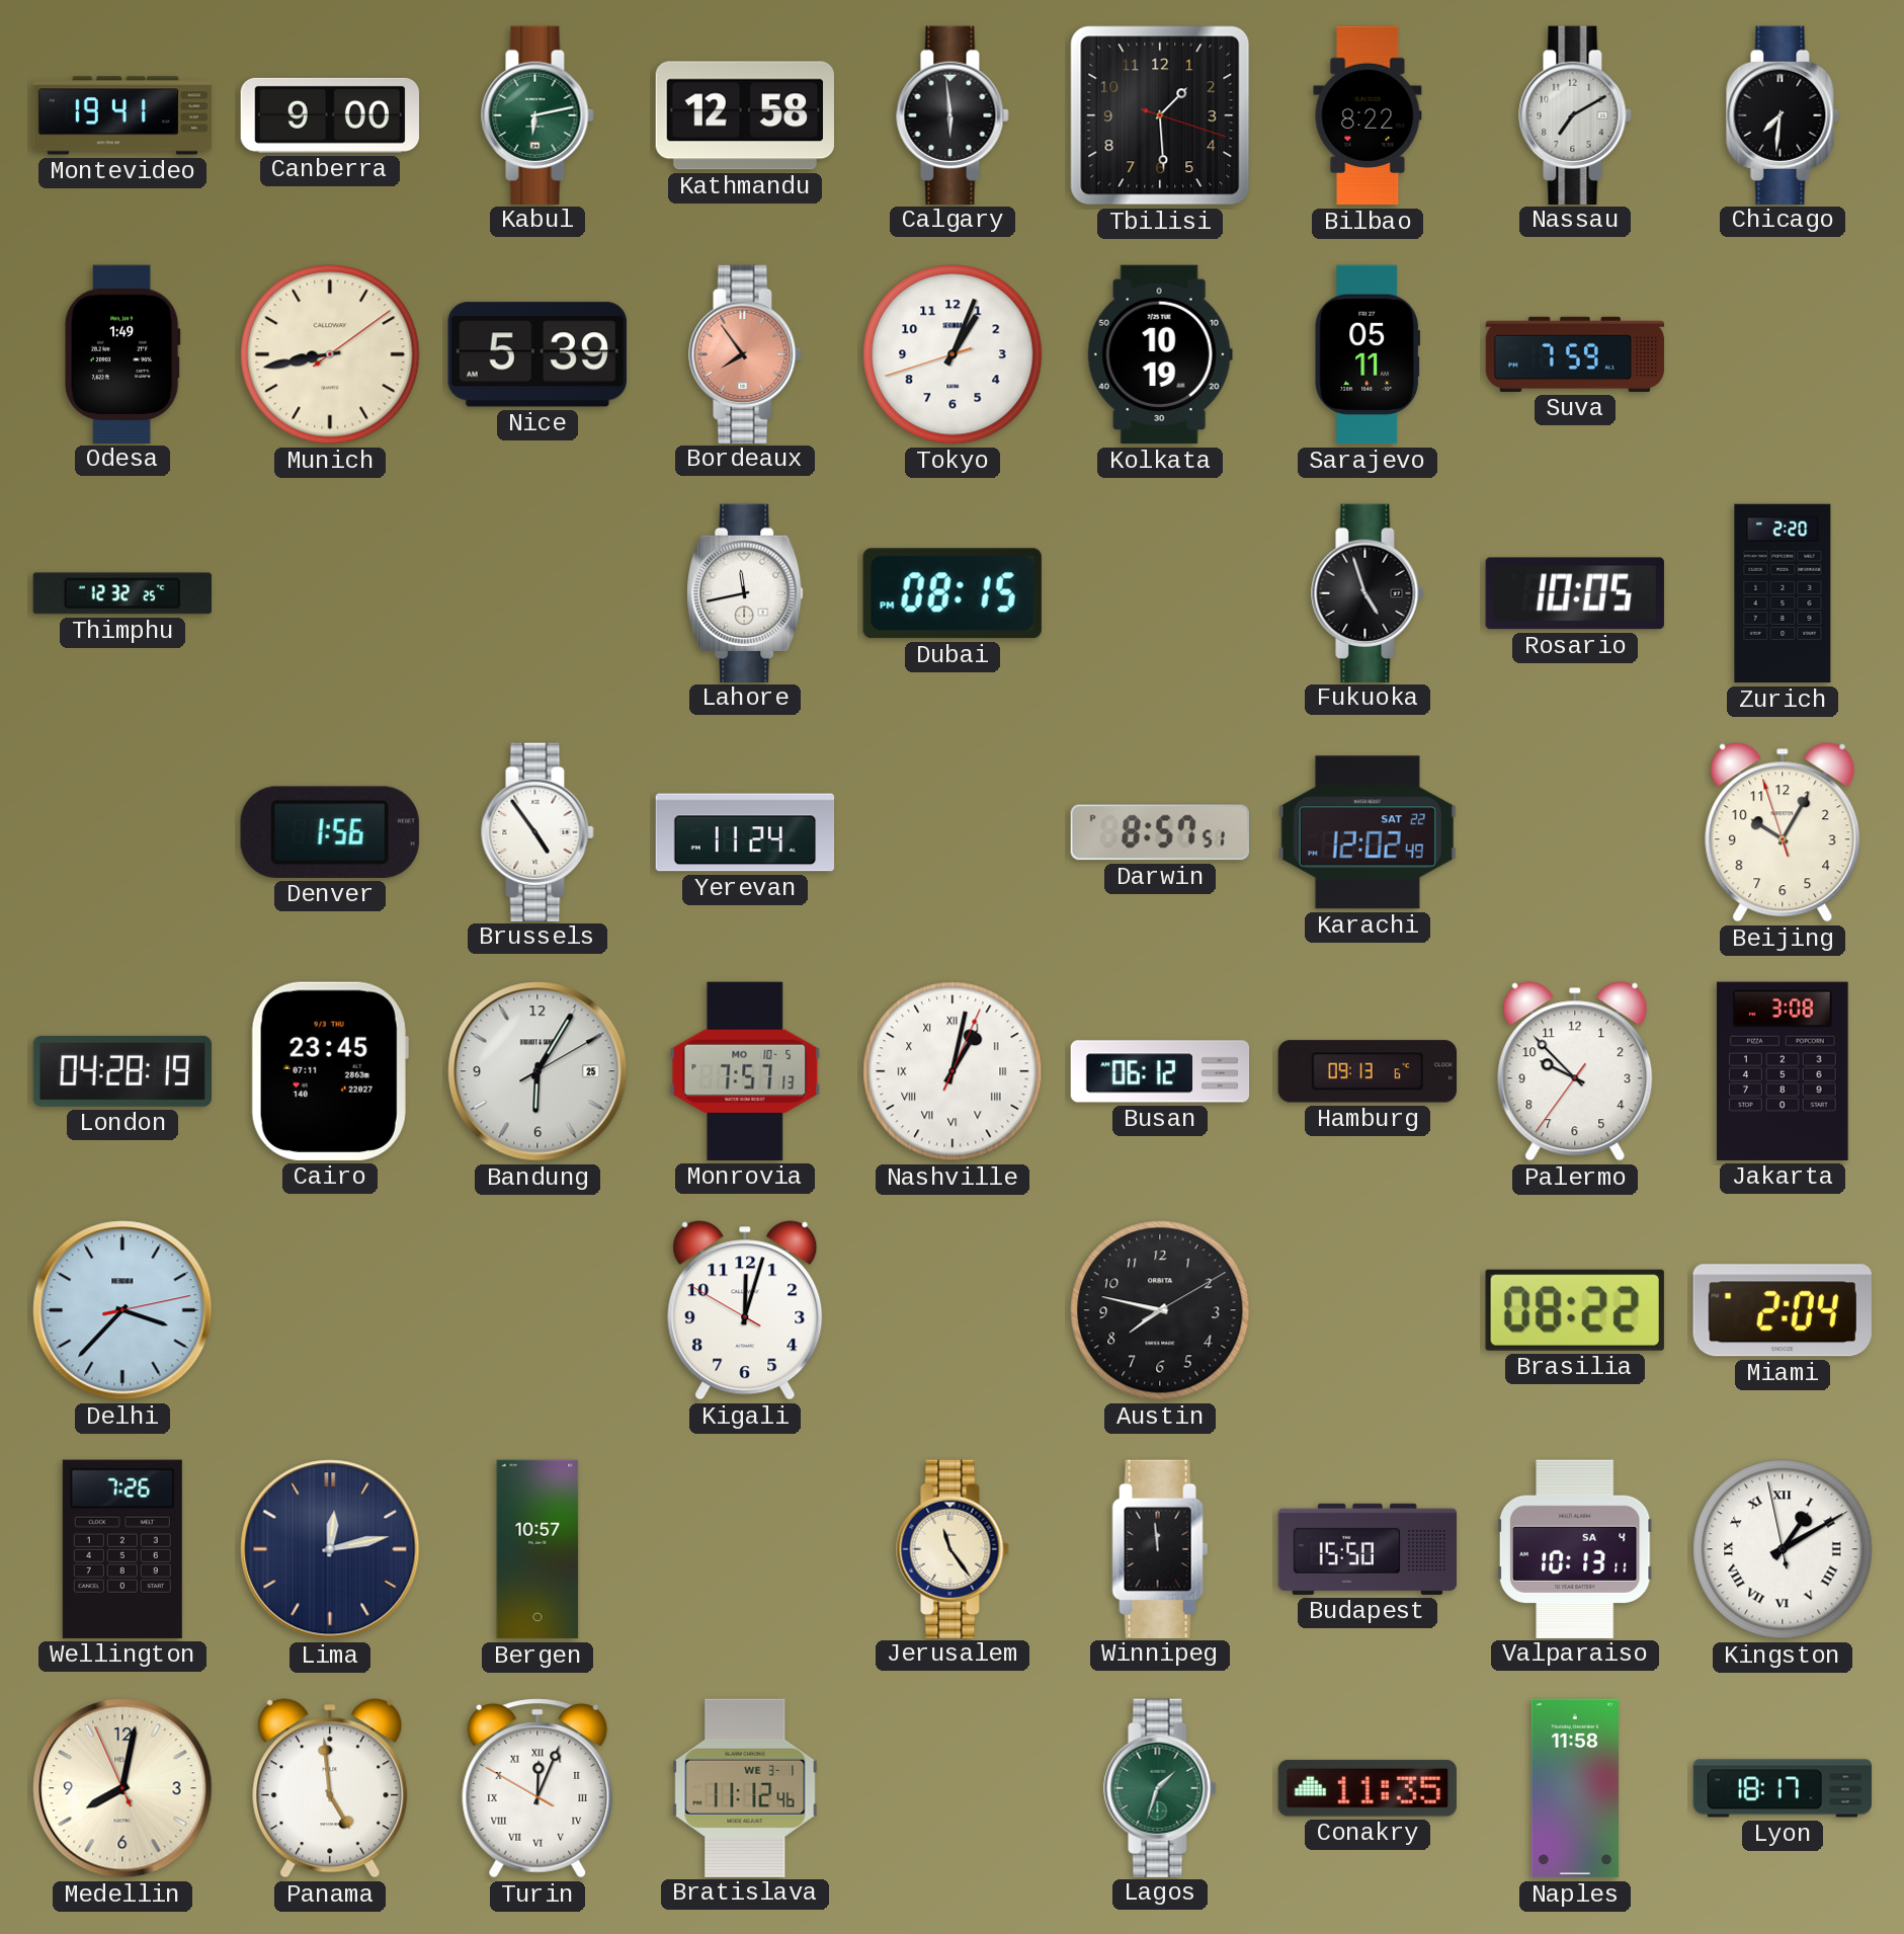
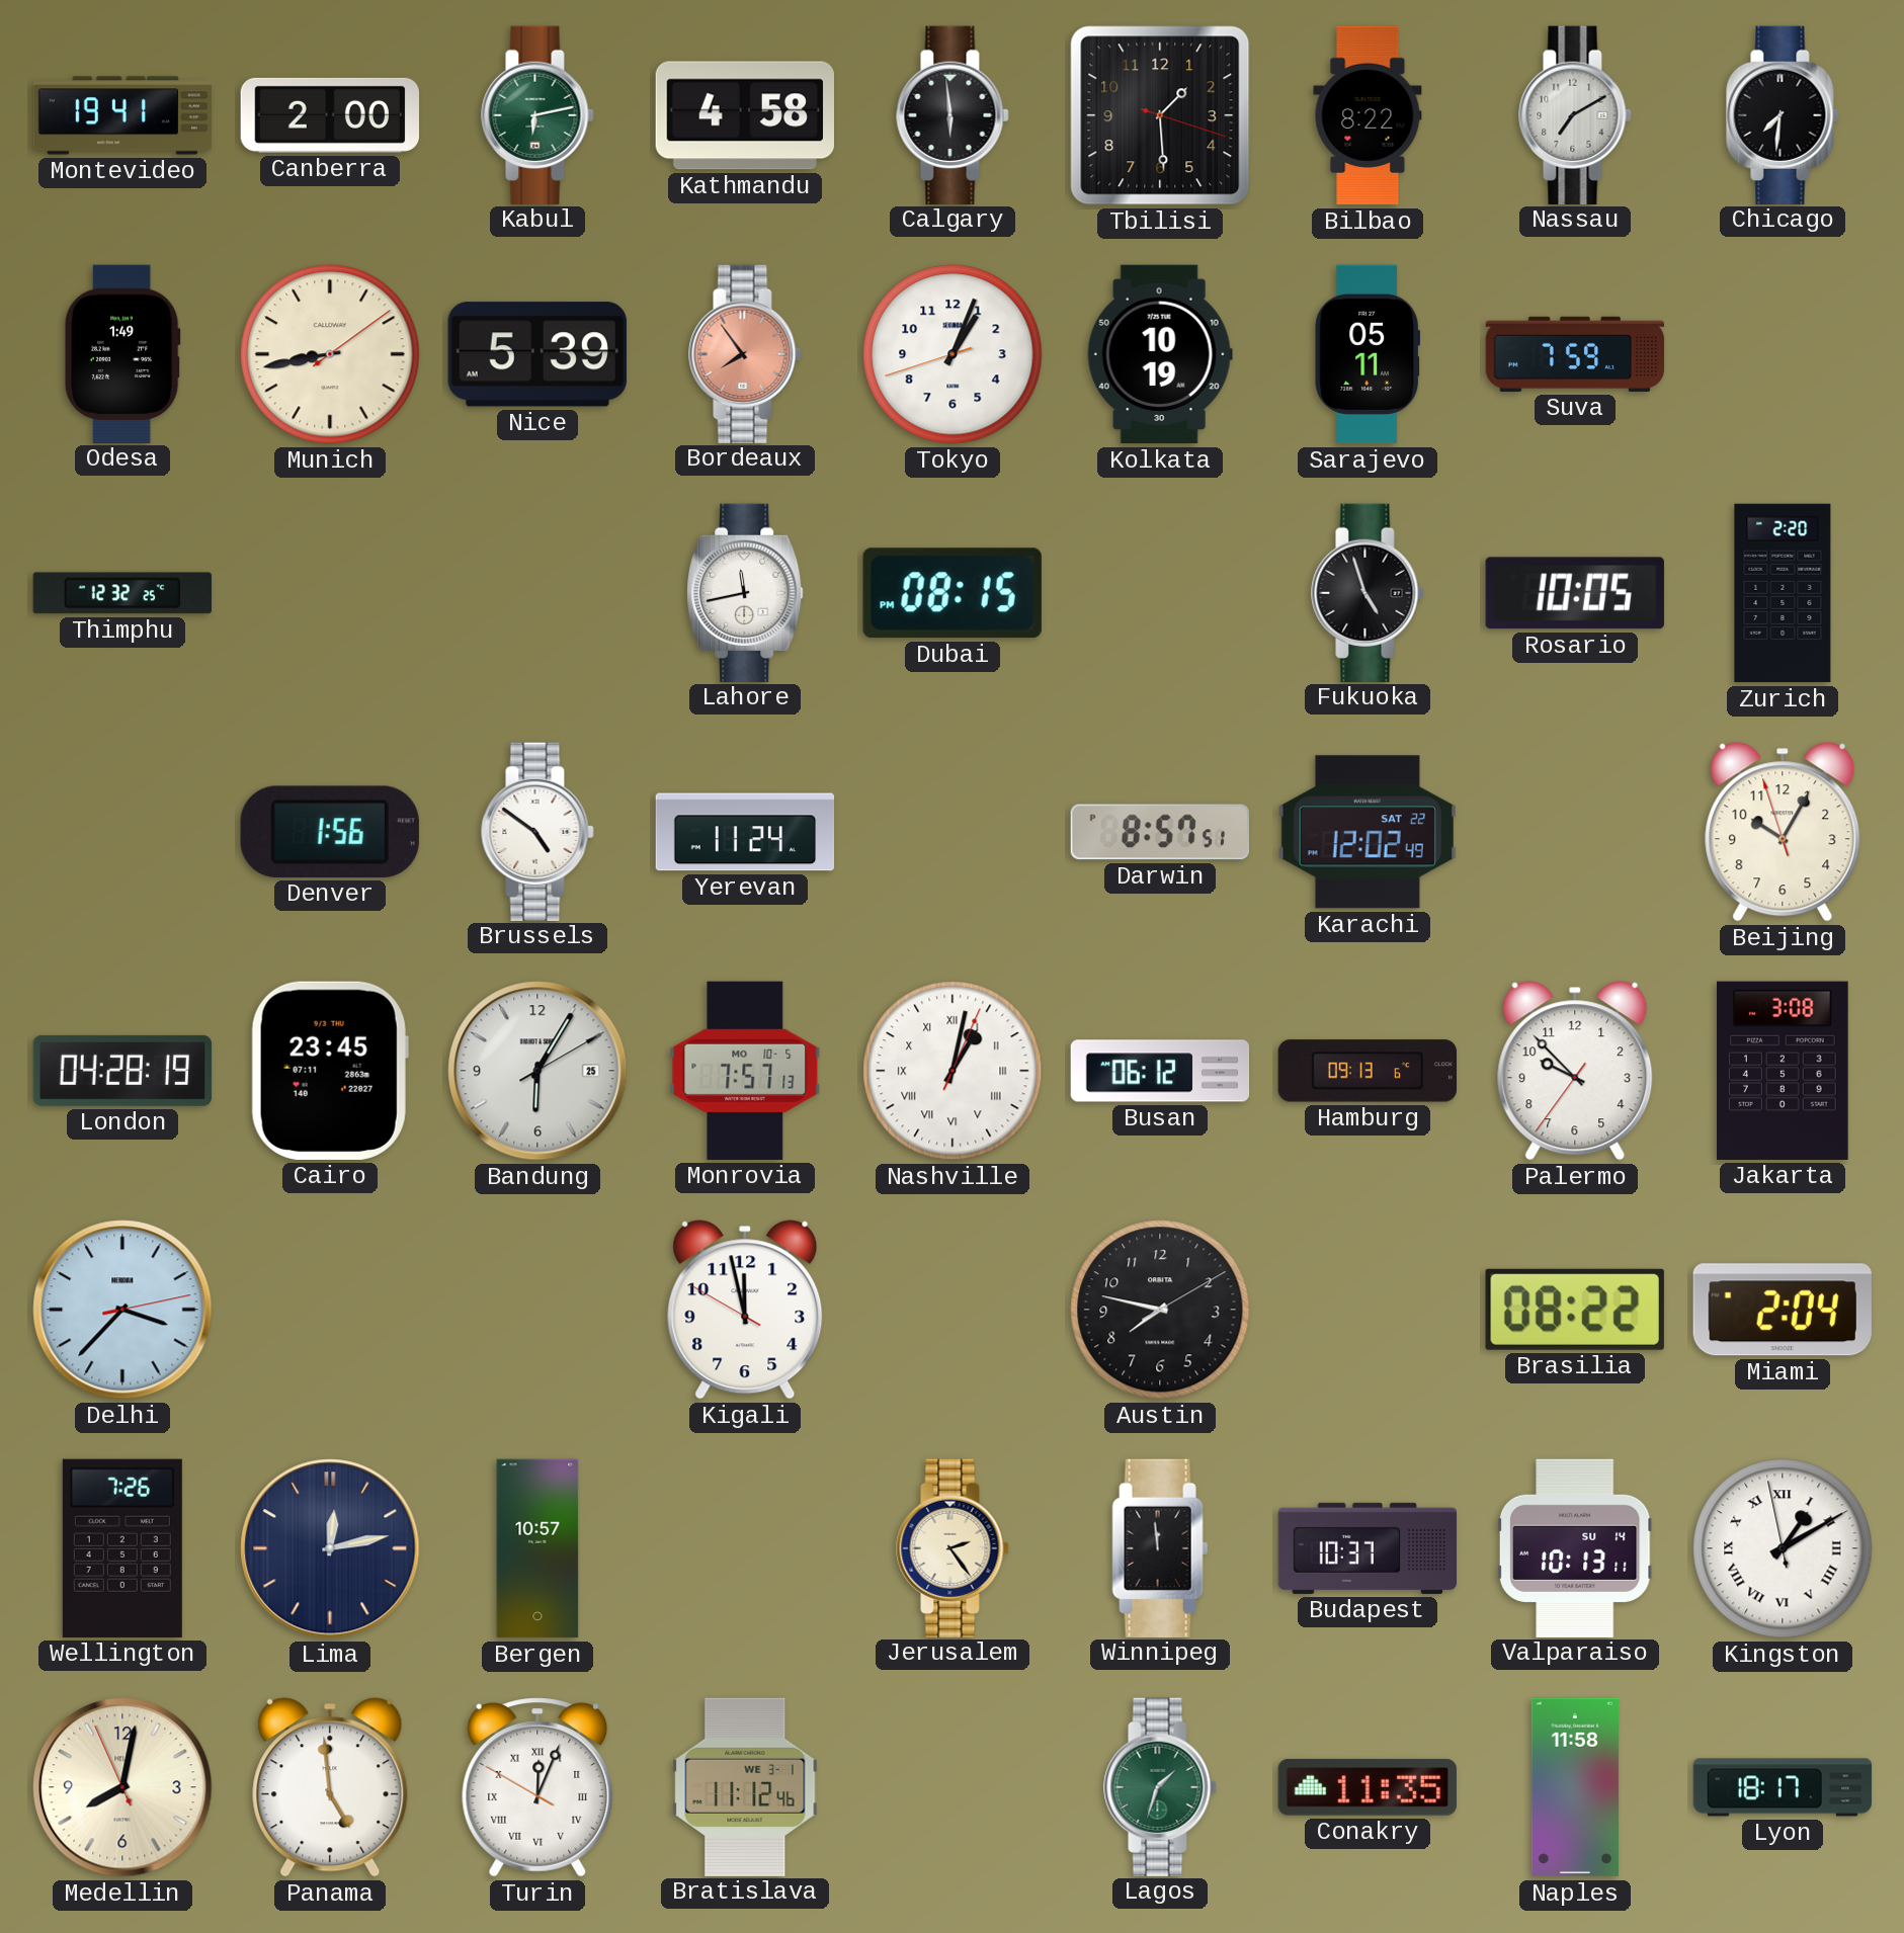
Canberra: 9:00 -> 2:00 (330, 115)
Kathmandu: 12:58 -> 4:58 (744, 115)
Brussels: 4:54 -> 4:51 (537, 831)
Kigali: 12:02 -> 11:57 (745, 1310)
Jerusalem: 11:24 -> 2:24 (953, 1547)
Budapest: 15:50 -> 10:37 (1368, 1548)
Valparaiso date: SA 4 -> SU 14 (1575, 1547)
